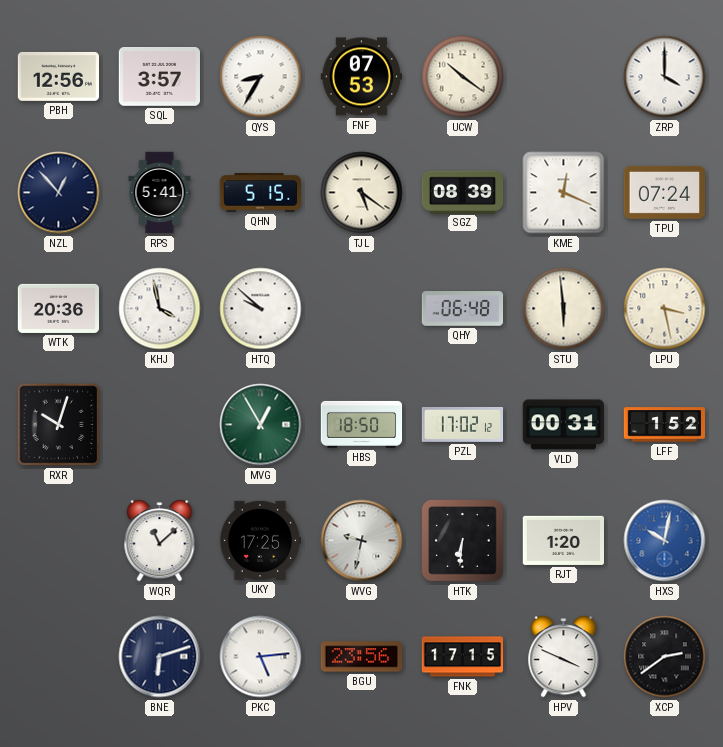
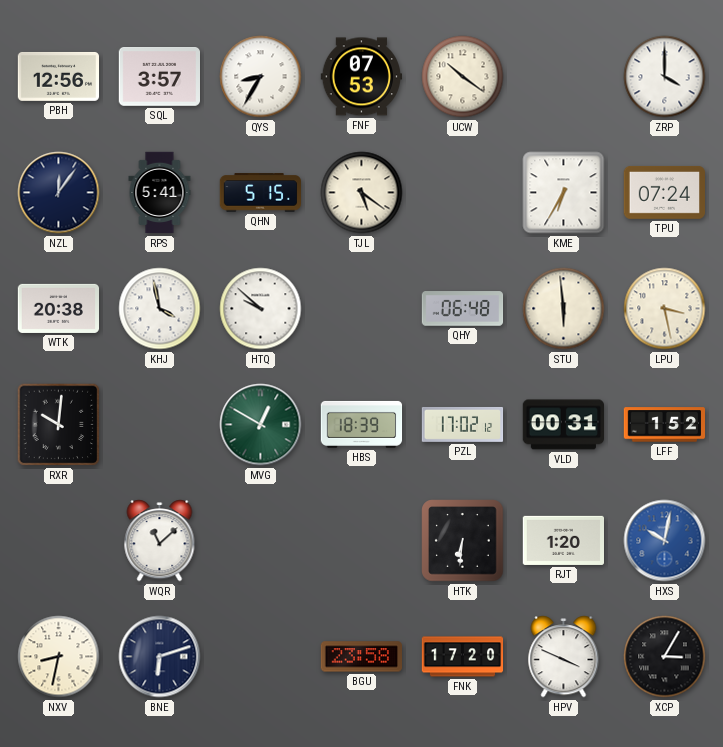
NZL: 12:53 -> 12:06 (59, 193)
SGZ: 08:39 -> none (463, 192)
KME: 12:19 -> 6:35 (564, 193)
WTK: 20:36 -> 20:38 (59, 308)
RXR: 10:03 -> 10:01 (59, 425)
MVG: 12:55 -> 12:50 (261, 425)
HBS: 18:50 -> 18:39 (362, 424)
UKY: 17:25 -> none (259, 540)
WVG: 9:32 -> none (362, 541)
NXV: none -> 8:32 (59, 657)
PKC: 5:14 -> none (261, 657)
BGU: 23:56 -> 23:58 (361, 657)
FNK: 17:15 -> 17:20 (463, 657)
XCP: 2:39 -> 3:05 (665, 657)
